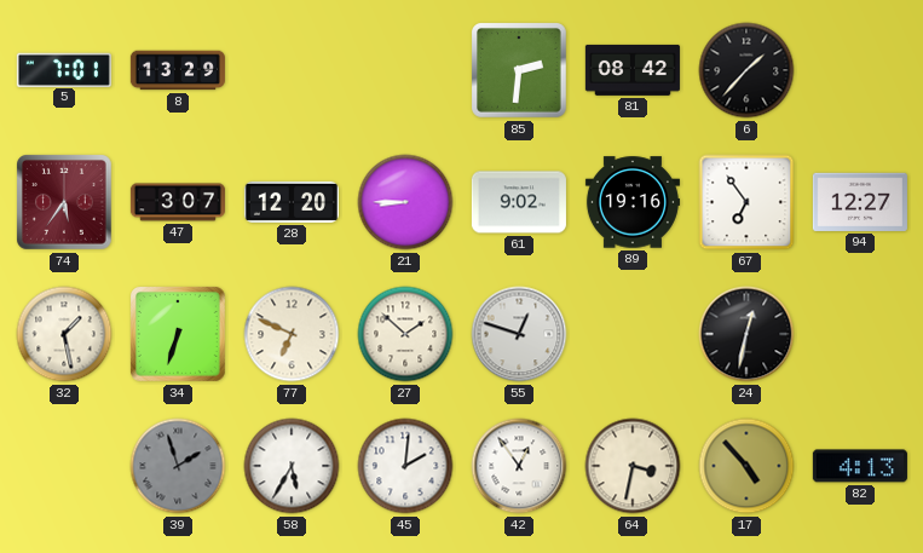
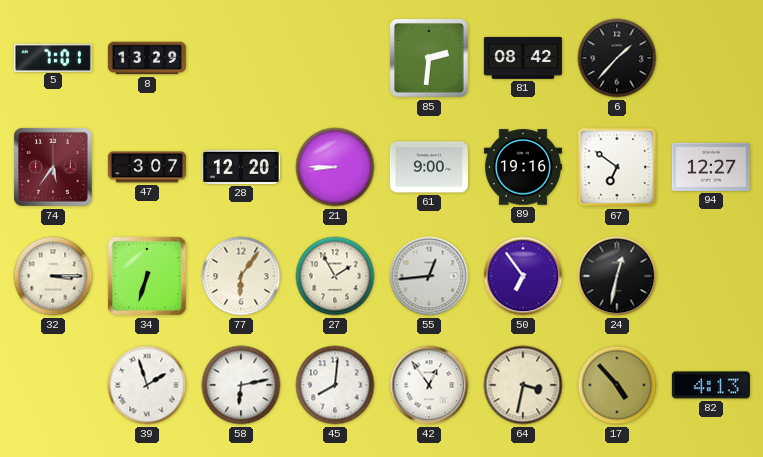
61: 9:02 -> 9:00 (429, 167)
67: 6:54 -> 6:51 (617, 167)
32: 1:28 -> 3:15 (53, 276)
77: 6:49 -> 6:06 (241, 276)
27: 1:52 -> 1:55 (335, 276)
55: 12:48 -> 12:44 (429, 276)
50: none -> 6:54 (523, 276)
39 dial: grey -> white (147, 385)
58: 5:35 -> 6:13 (241, 385)
45: 2:01 -> 8:01 (335, 385)
